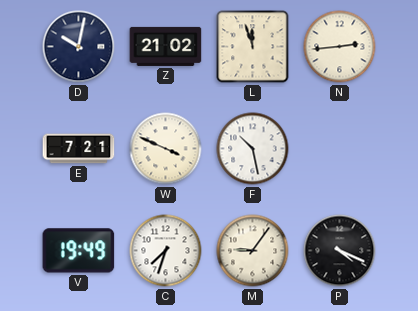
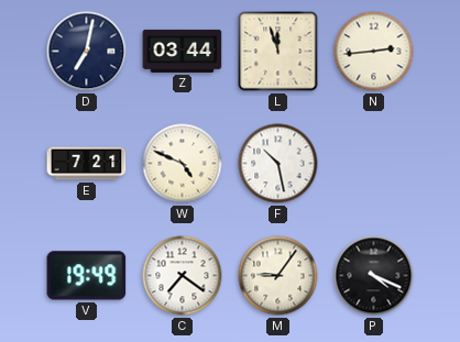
D: 10:02 -> 7:02 (87, 52)
Z: 21:02 -> 03:44 (183, 51)
W: 3:49 -> 4:49 (183, 164)
C: 7:33 -> 7:21 (183, 276)
